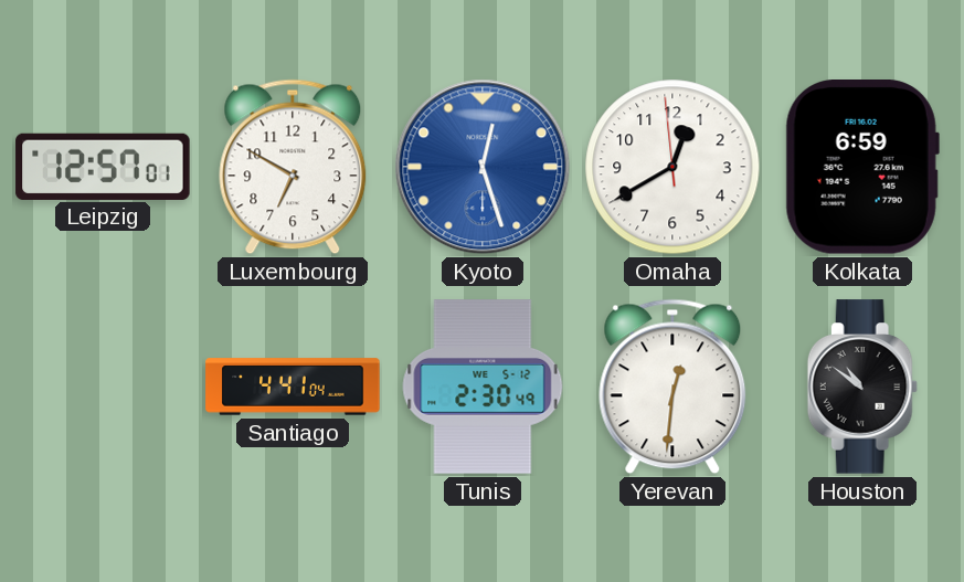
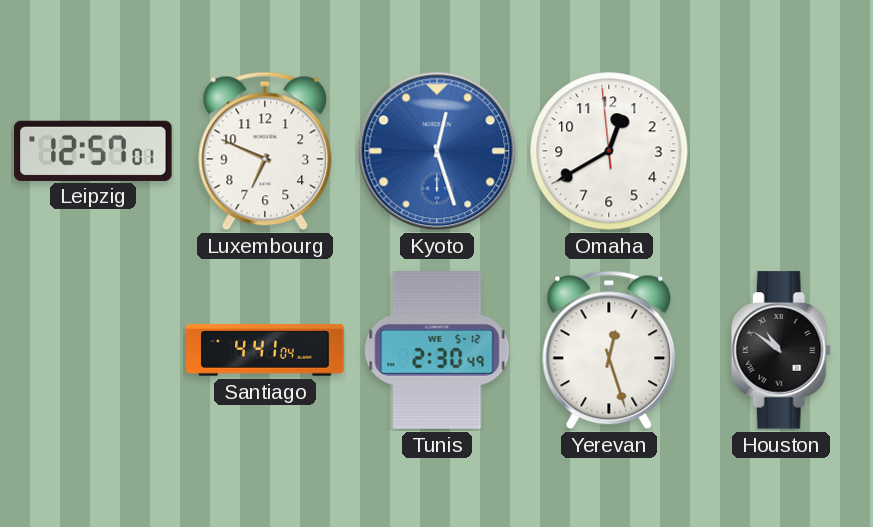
Luxembourg: 6:50 -> 6:49 (265, 151)
Kolkata: 6:59 -> none (862, 168)
Yerevan: 12:31 -> 12:27 (609, 350)
